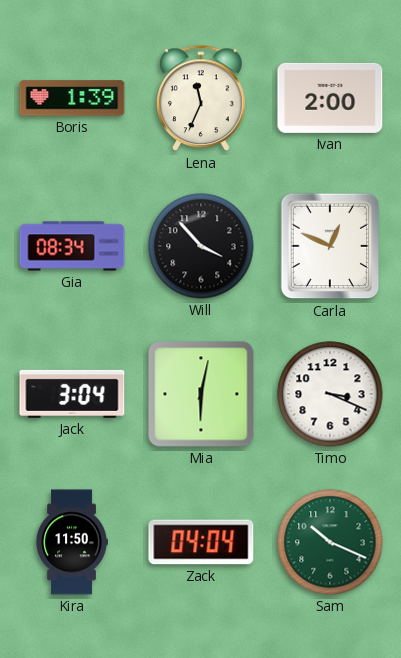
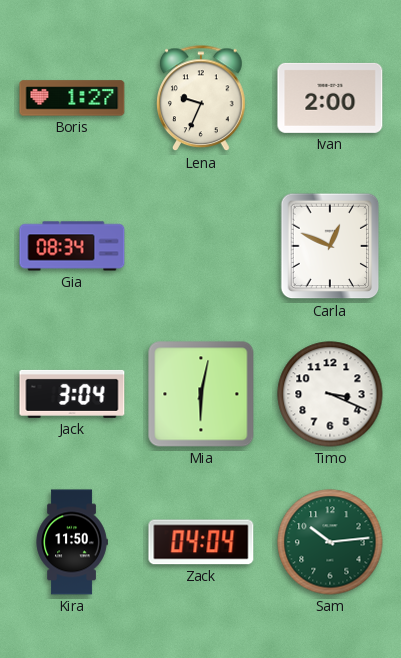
Boris: 1:39 -> 1:27 (72, 98)
Lena: 11:34 -> 9:34 (202, 99)
Will: 3:53 -> none (201, 246)
Sam: 10:19 -> 10:14 (330, 542)
